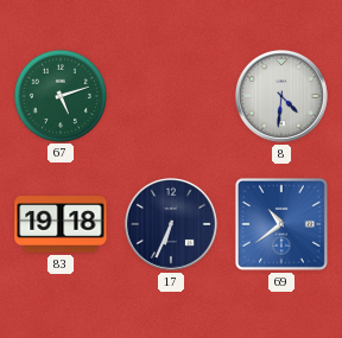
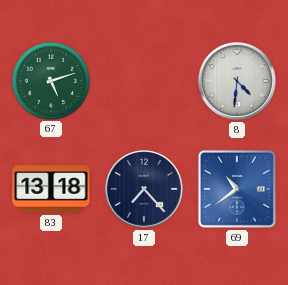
83: 19:18 -> 13:18 (51, 189)
17: 6:34 -> 7:23 (144, 189)
